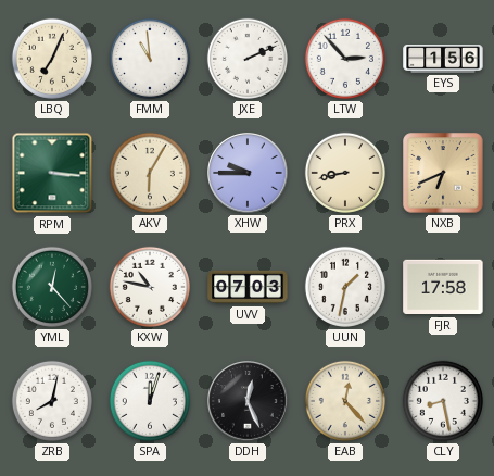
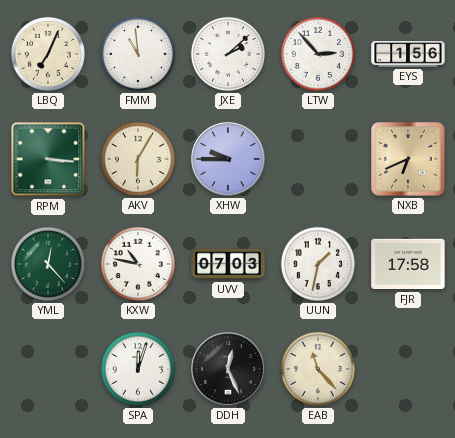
JXE: 2:11 -> 2:08 (228, 54)
PRX: 8:43 -> none (345, 173)
ZRB: 8:02 -> none (52, 401)
EAB: 12:23 -> 11:23 (318, 369)
CLY: 8:28 -> none (443, 401)
